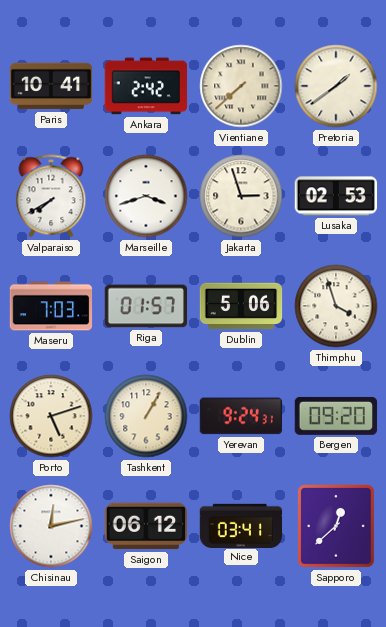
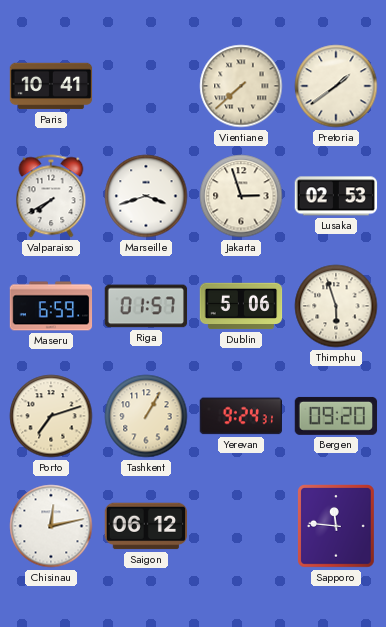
Ankara: 2:42 -> none (146, 86)
Maseru: 7:03 -> 6:59 (51, 306)
Thimphu: 3:57 -> 5:57 (336, 306)
Porto: 5:12 -> 7:12 (51, 416)
Nice: 03:41 -> none (241, 525)
Sapporo: 12:38 -> 11:46 (337, 527)
